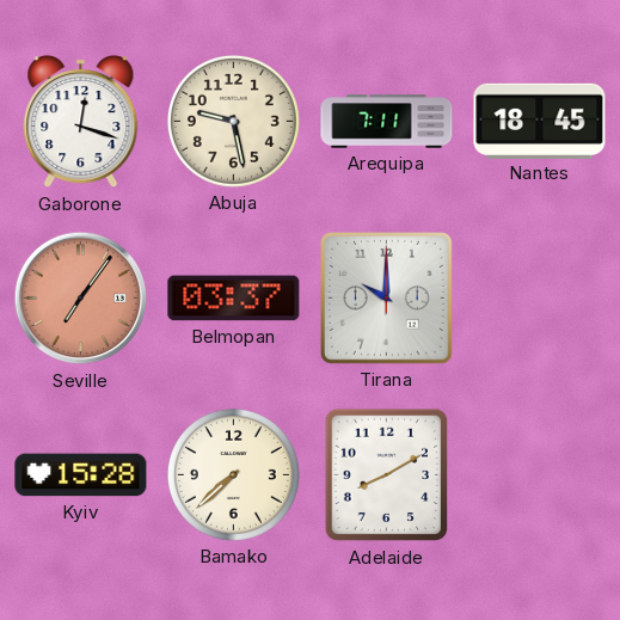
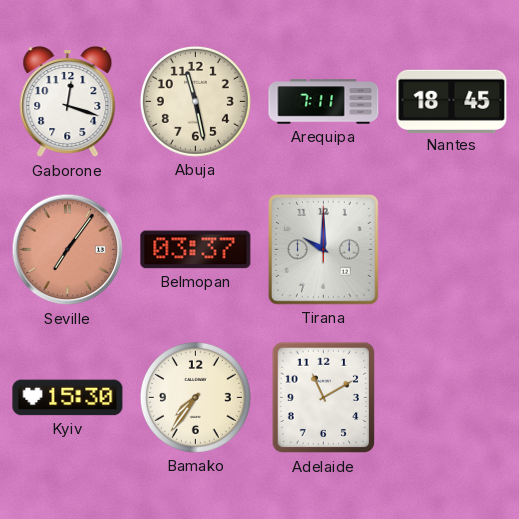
Abuja: 9:28 -> 11:28 (195, 101)
Kyiv: 15:28 -> 15:30 (68, 398)
Bamako: 7:38 -> 7:36 (195, 397)
Adelaide: 8:10 -> 11:10 (324, 398)
